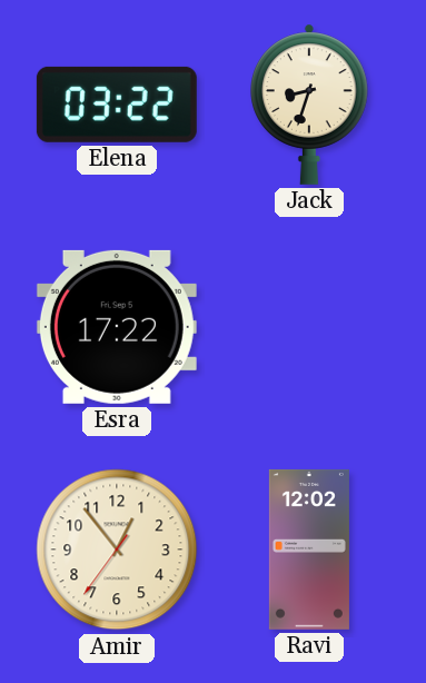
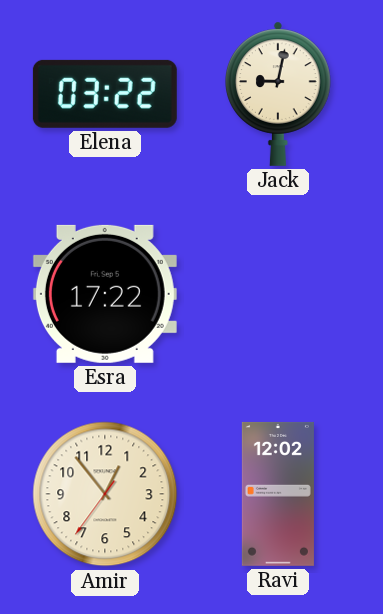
Jack: 8:33 -> 9:02 (278, 94)
